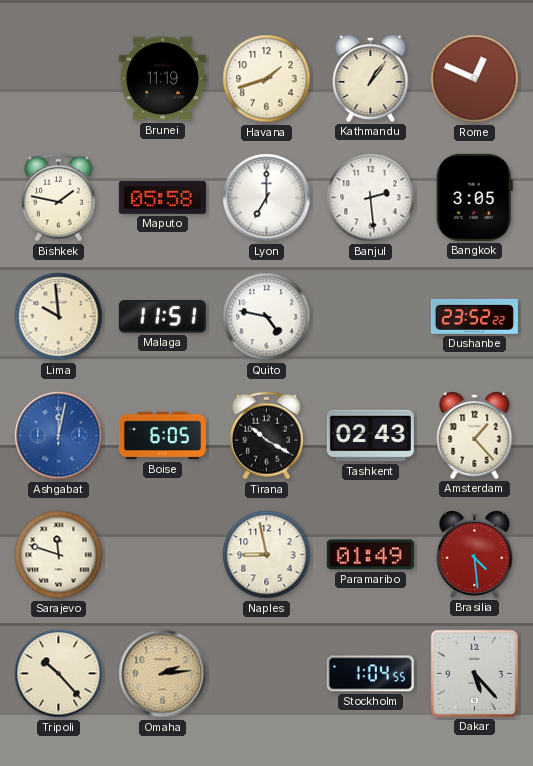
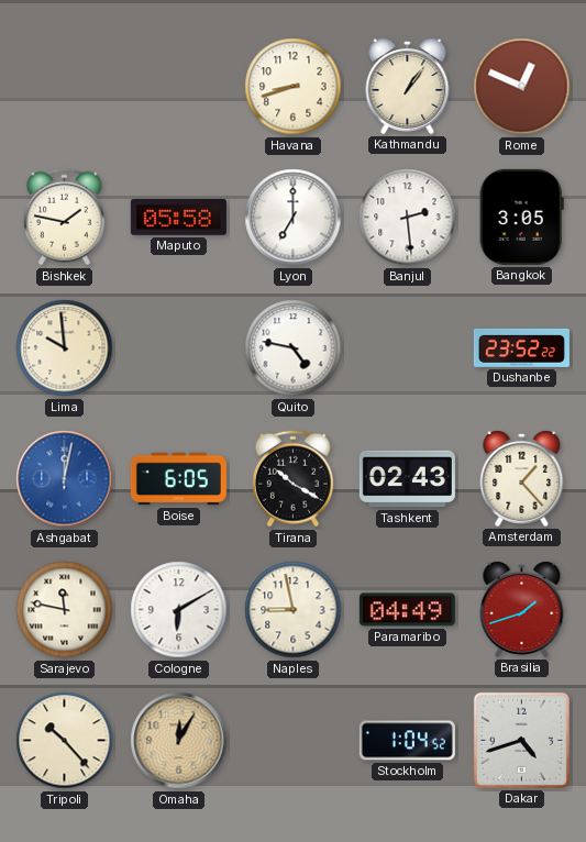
Brunei: 11:19 -> none (162, 79)
Havana: 1:42 -> 8:42 (294, 87)
Malaga: 11:51 -> none (162, 317)
Sarajevo: 11:48 -> 11:47 (65, 610)
Cologne: none -> 6:10 (179, 610)
Paramaribo: 01:49 -> 04:49 (407, 610)
Brasilia: 4:29 -> 1:42 (522, 609)
Omaha: 2:14 -> 12:05 (179, 741)
Stockholm: 1:04:55 -> 1:04:52 (407, 741)
Dakar: 5:23 -> 4:42 (521, 740)
